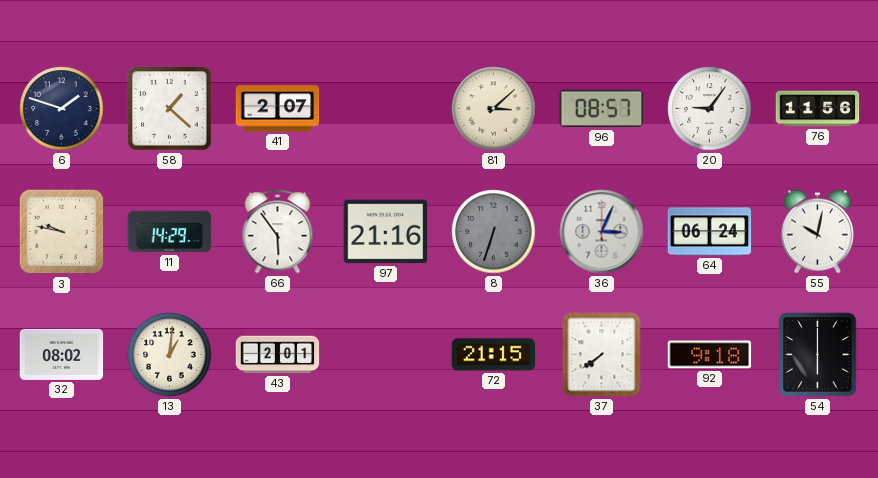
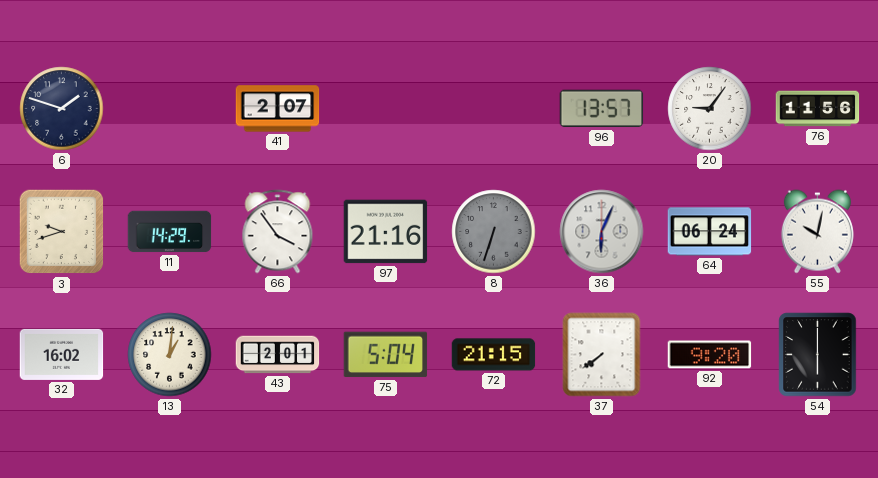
58: 1:22 -> none (170, 109)
81: 3:08 -> none (494, 109)
96: 08:57 -> 13:57 (602, 109)
3: 9:47 -> 9:42 (62, 232)
66: 5:54 -> 3:54 (278, 232)
36: 3:04 -> 6:04 (602, 232)
32: 08:02 -> 16:02 (62, 354)
75: none -> 5:04 (386, 355)
92: 9:18 -> 9:20 (710, 355)
